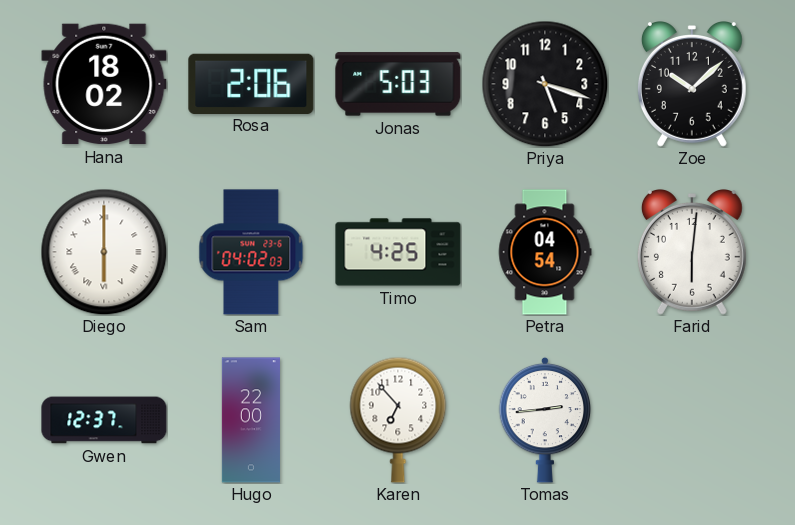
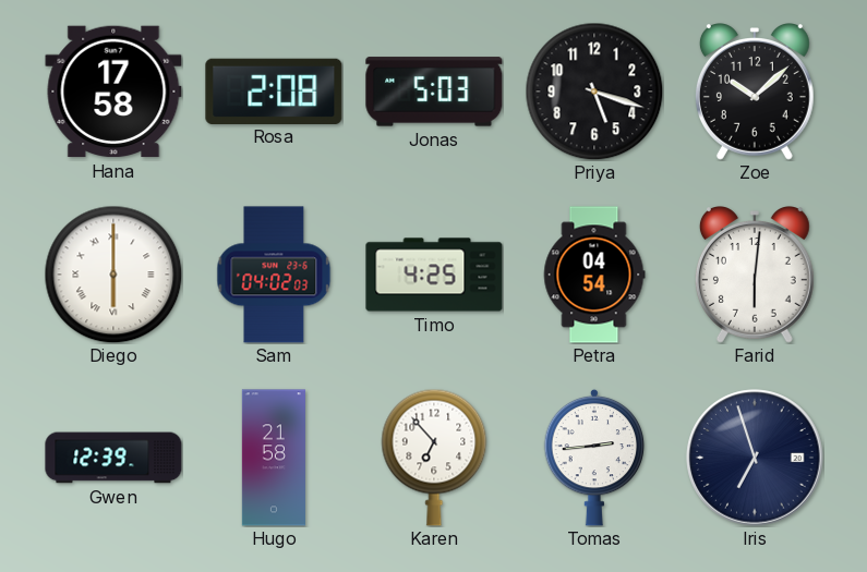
Hana: 18:02 -> 17:58 (113, 92)
Rosa: 2:06 -> 2:08 (274, 90)
Gwen: 12:37 -> 12:39 (113, 458)
Hugo: 22:00 -> 21:58 (274, 458)
Iris: none -> 6:57 (755, 458)
